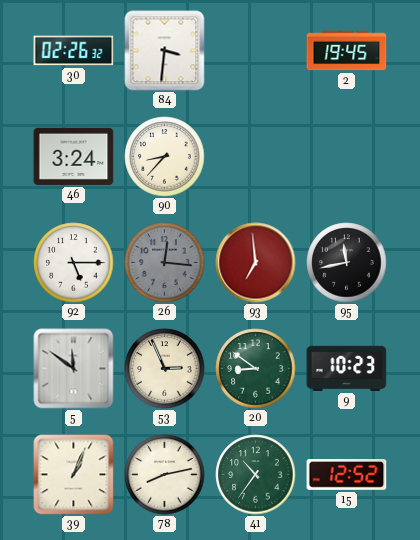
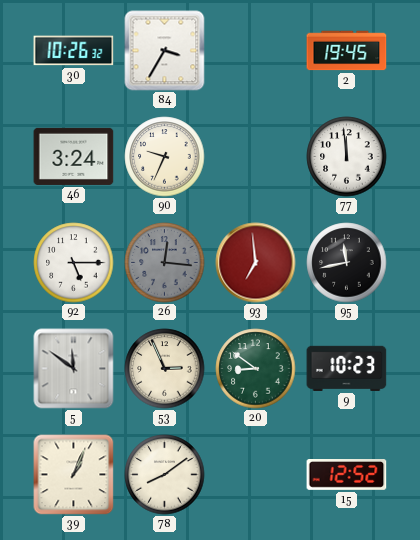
30: 02:26 -> 10:26 (74, 51)
84: 3:31 -> 3:35 (165, 51)
90: 8:37 -> 9:34 (165, 157)
77: none -> 11:59 (347, 157)
78: 8:13 -> 8:09 (165, 475)
41: 10:36 -> none (256, 475)
